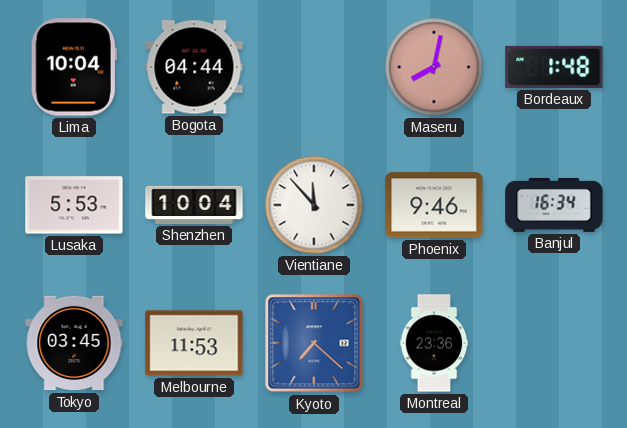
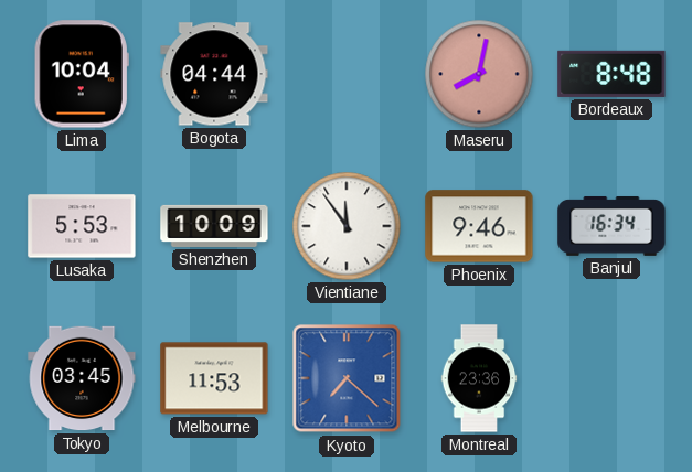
Bordeaux: 1:48 -> 8:48 (611, 74)
Shenzhen: 10:04 -> 10:09 (214, 226)
Vientiane: 11:53 -> 11:54 (347, 226)
